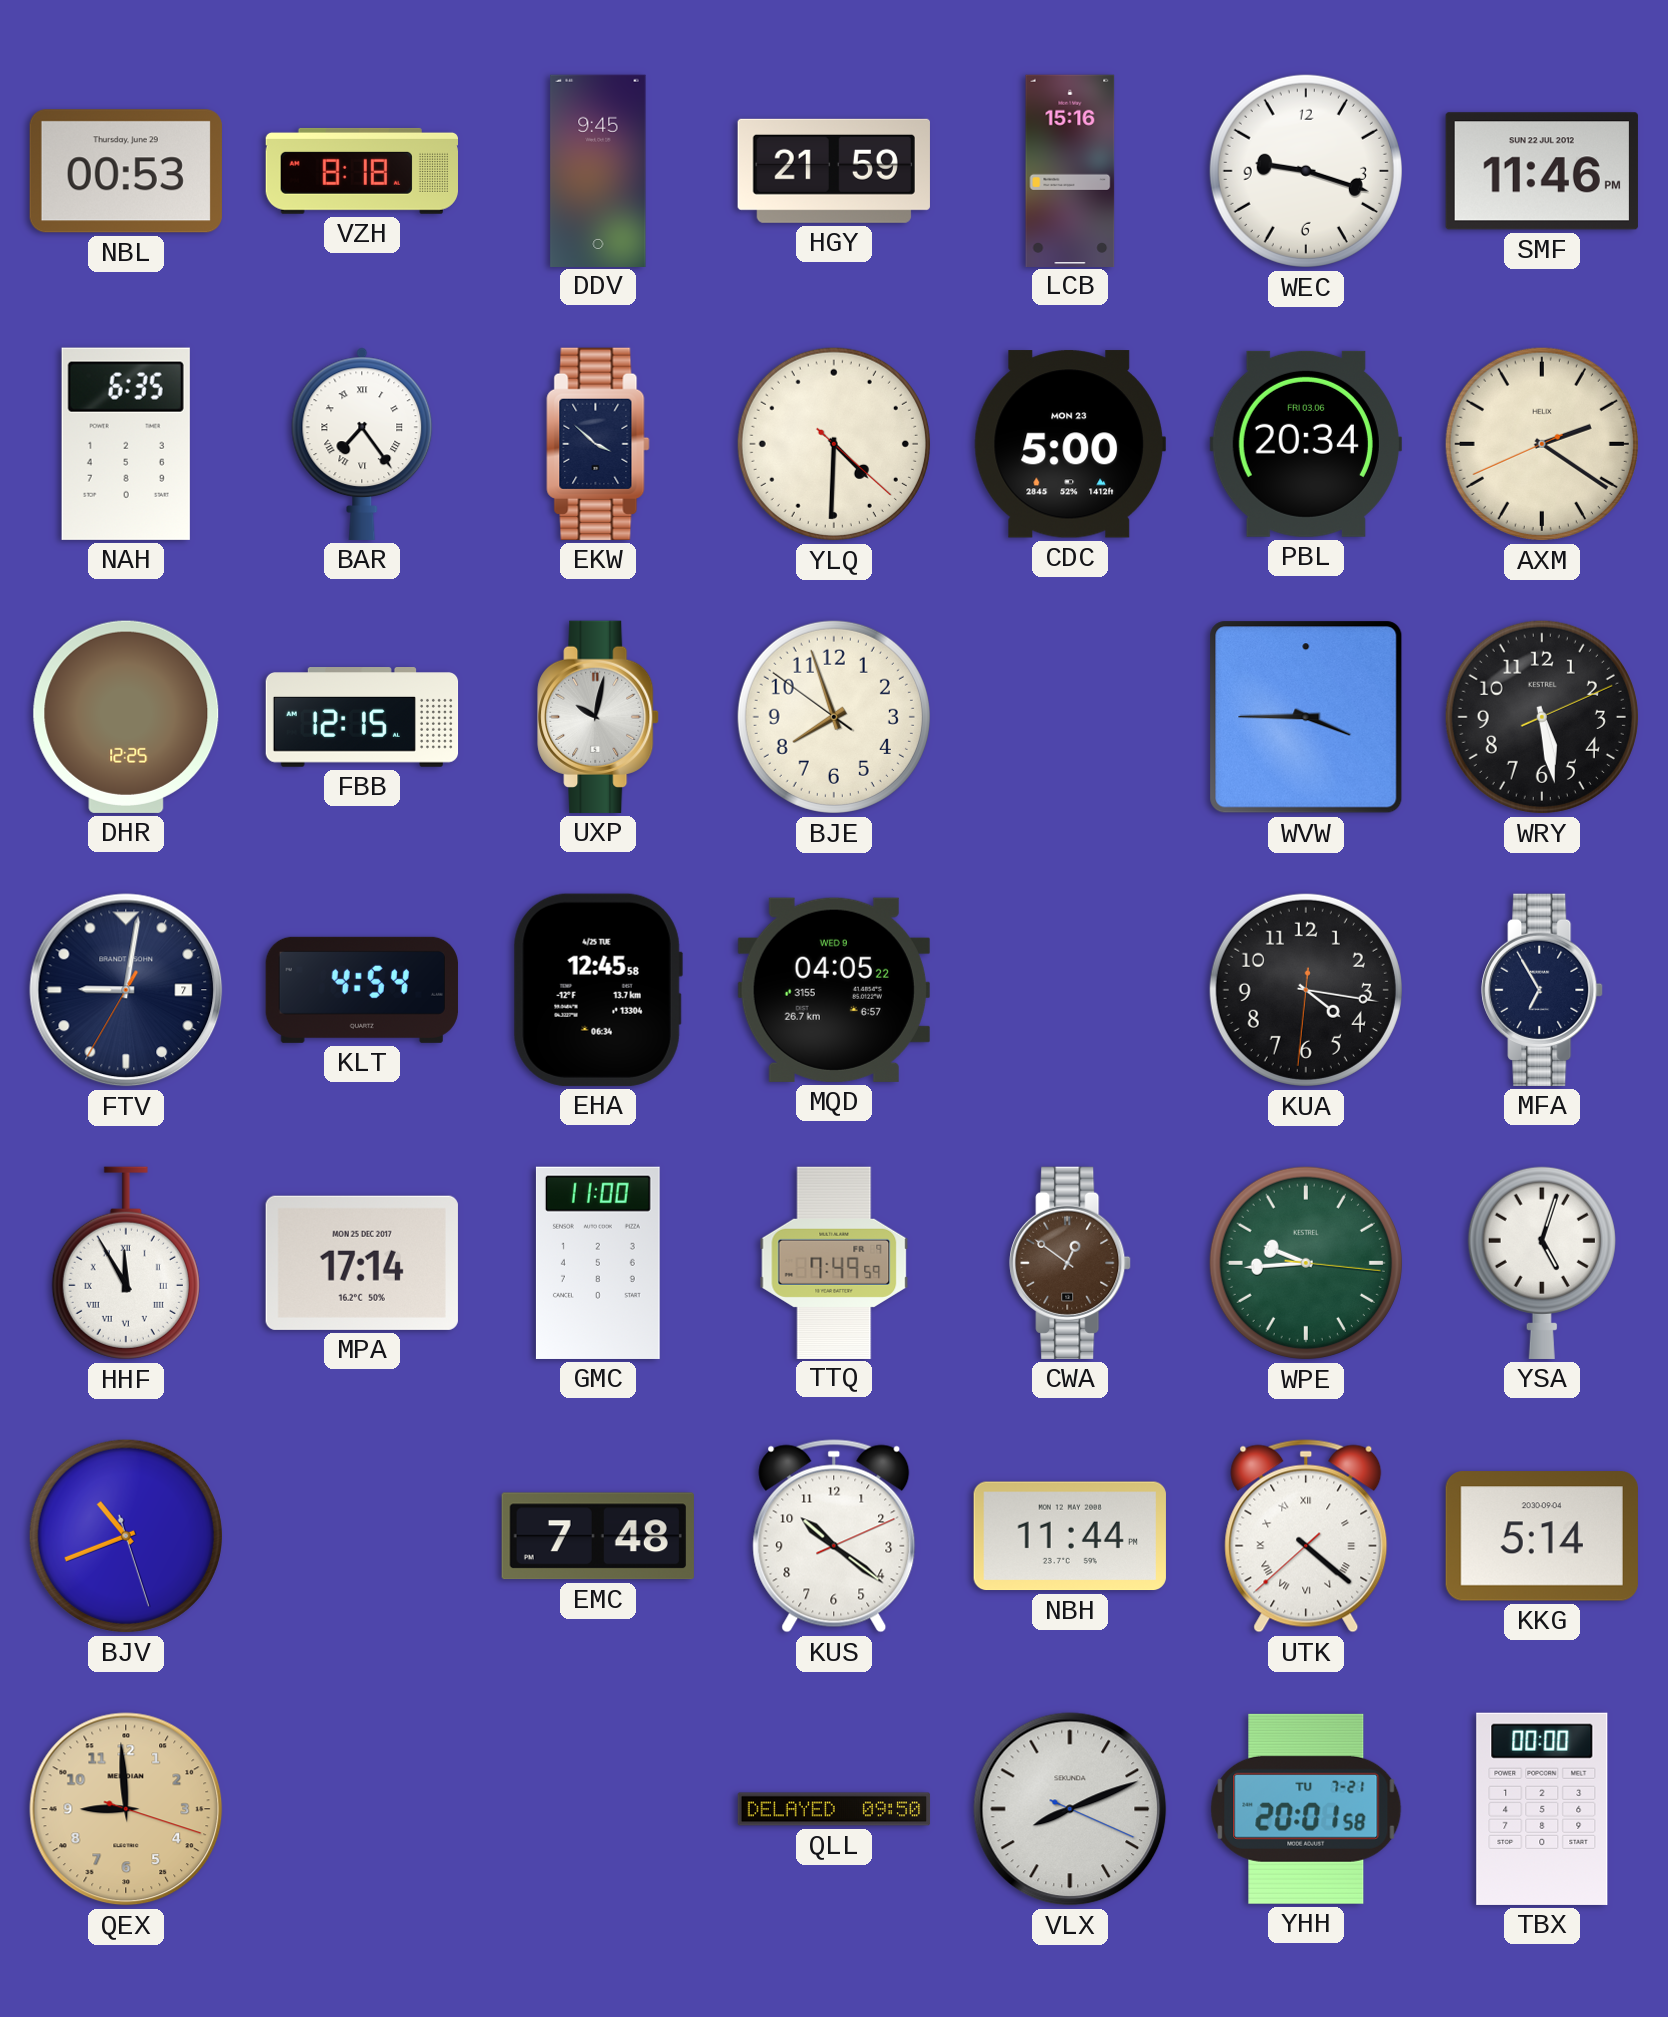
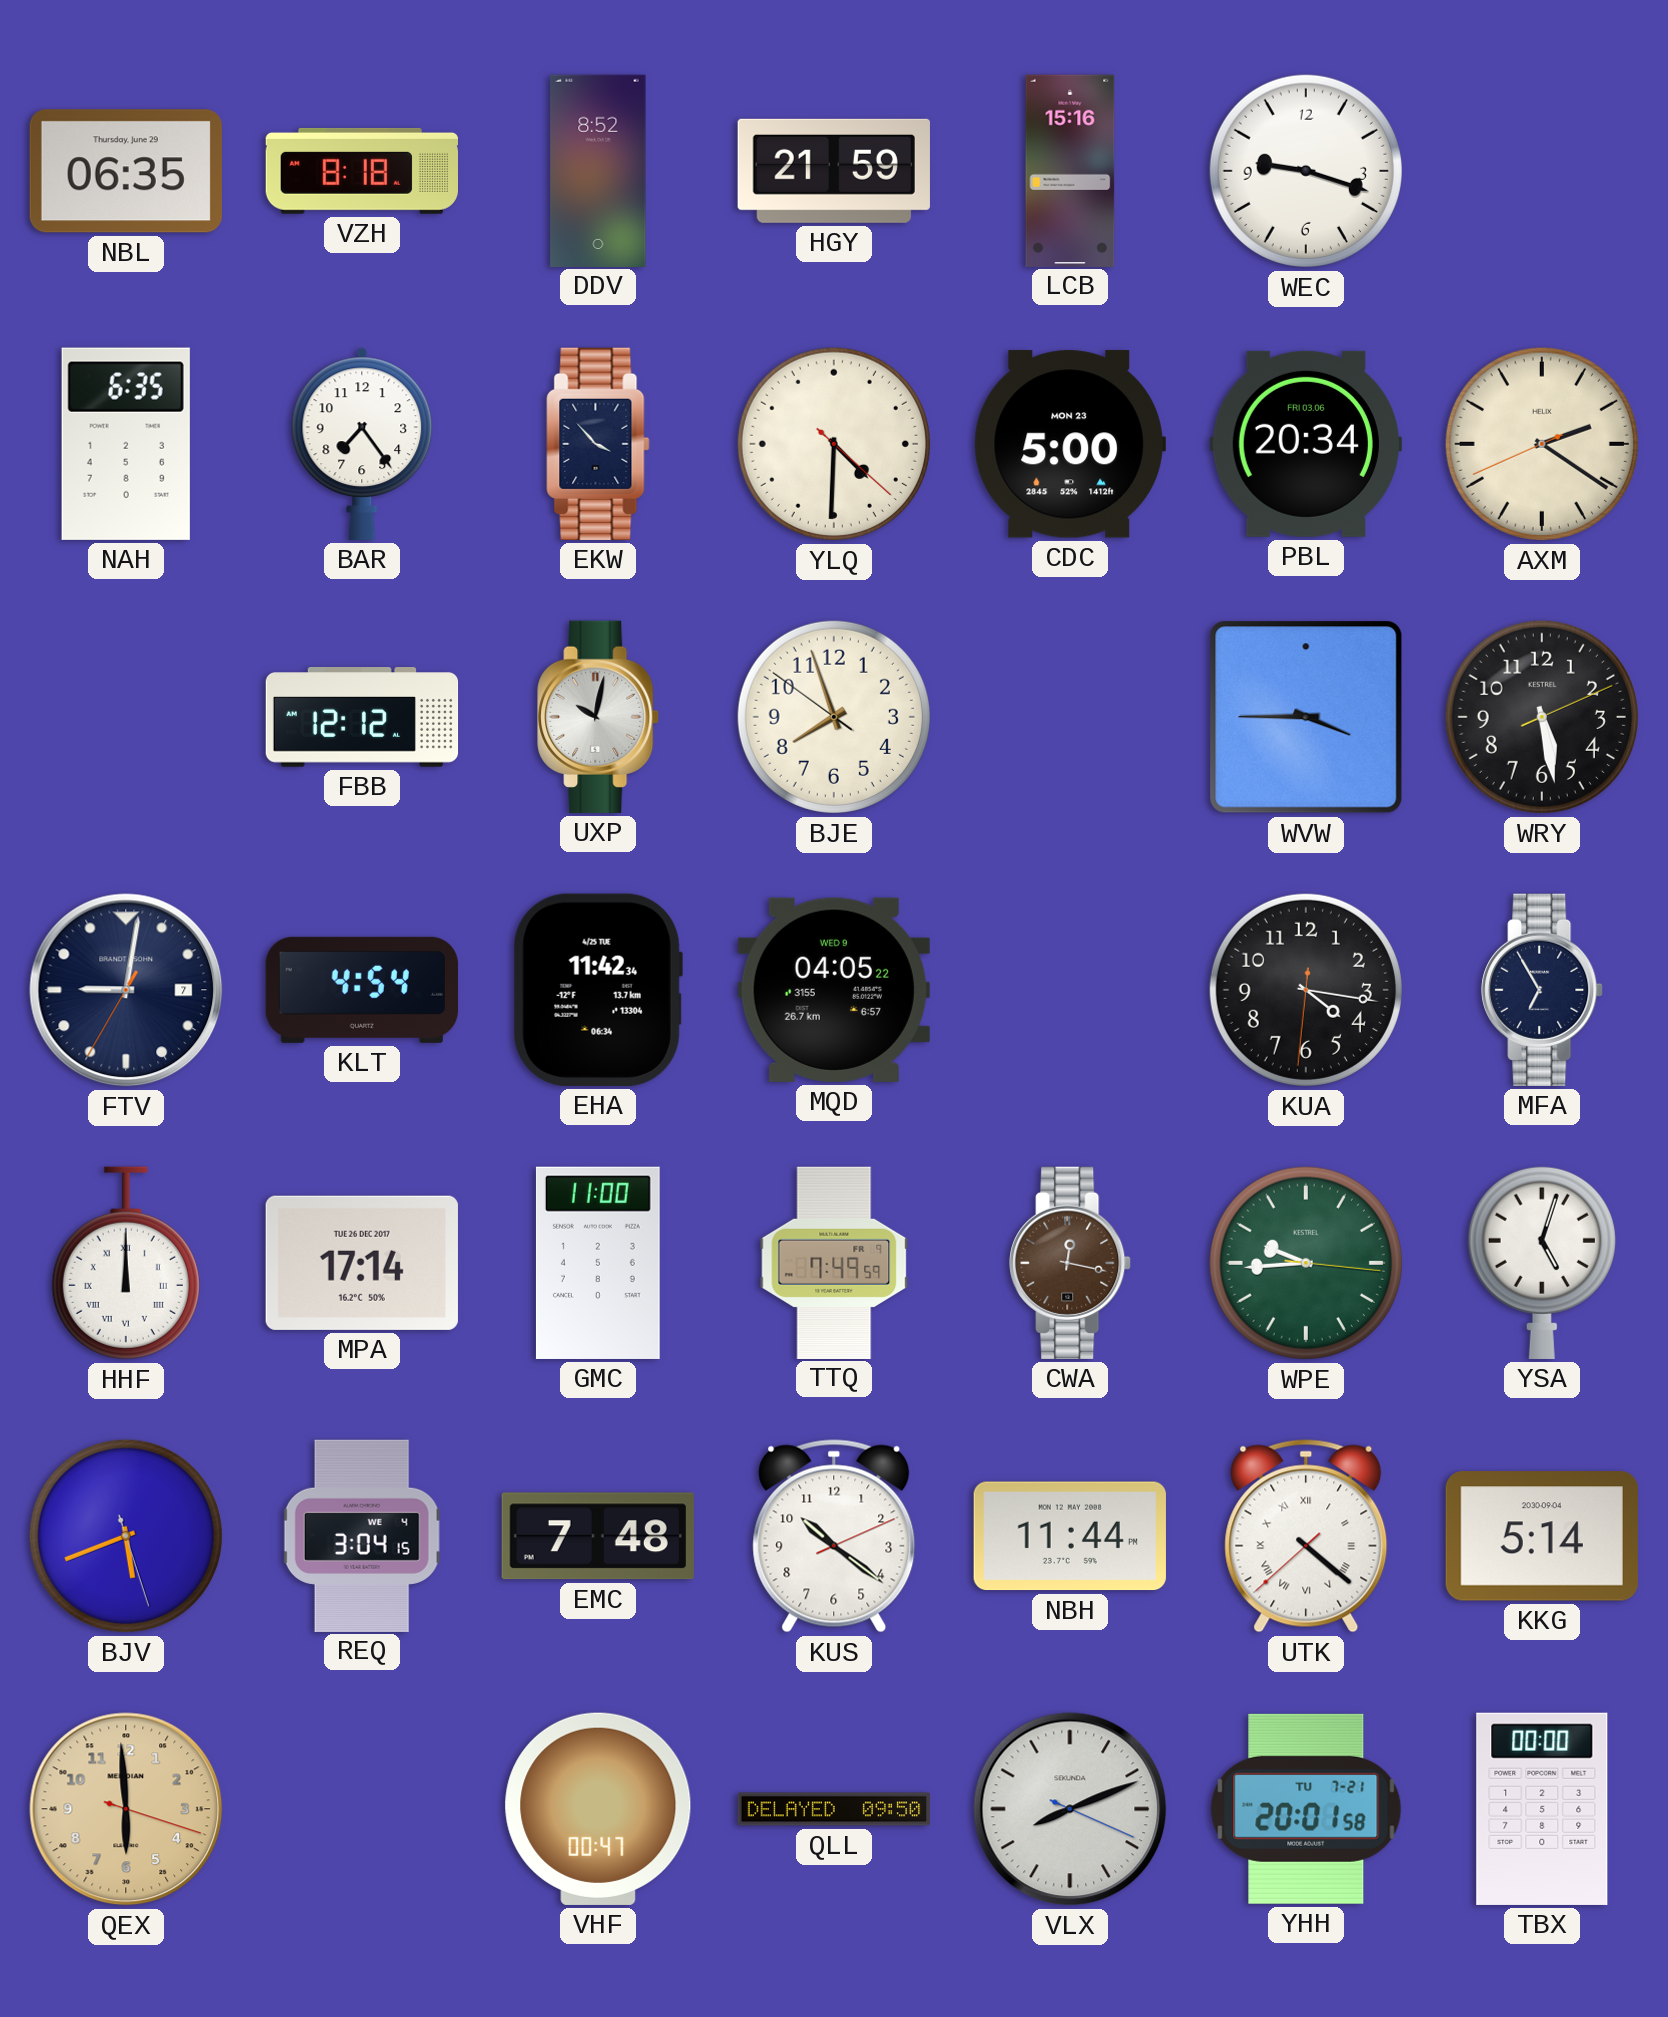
NBL: 00:53 -> 06:35 (126, 171)
DDV: 9:45 -> 8:52 (598, 170)
SMF: 11:46 -> none (1542, 171)
BAR numerals: Roman -> Arabic (362, 444)
EKW: 3:52 -> 3:53 (598, 444)
DHR: 12:25 -> none (126, 717)
FBB: 12:15 -> 12:12 (362, 718)
EHA: 12:45 -> 11:42 (598, 990)
HHF: 11:55 -> 12:00 (126, 1263)
MPA date: MON 25 DEC 2017 -> TUE 26 DEC 2017 (362, 1263)
CWA: 12:51 -> 12:17 (1070, 1263)
BJV: 10:41 -> 5:41 (126, 1536)
REQ: none -> 3:04 (362, 1535)
QEX: 8:59 -> 5:59 (126, 1809)
VHF: none -> 00:47 (598, 1809)
